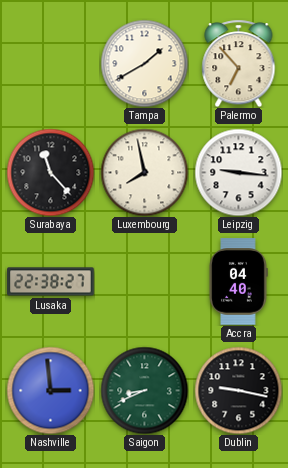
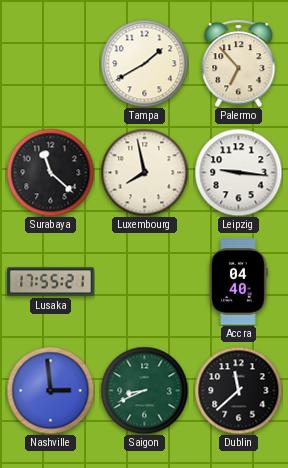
Surabaya: 11:23 -> 11:22 (50, 172)
Lusaka: 22:38 -> 17:55 (51, 282)
Dublin: 9:17 -> 11:38 (238, 390)
